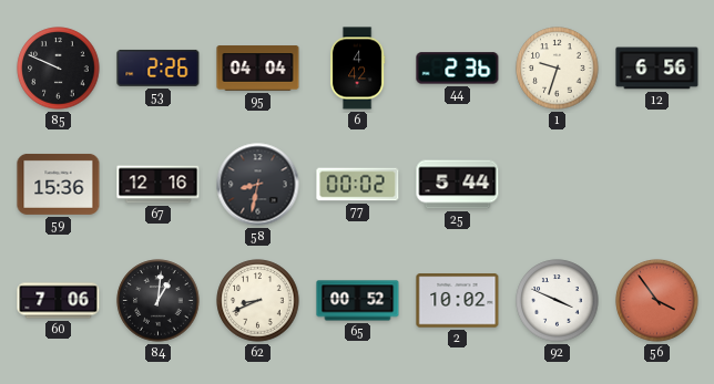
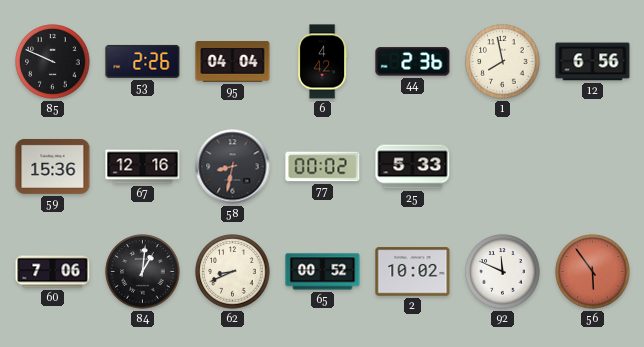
1: 9:33 -> 7:58 (503, 62)
25: 5:44 -> 5:33 (413, 167)
92: 3:49 -> 11:49 (503, 272)
56: 3:54 -> 5:54 (593, 272)
